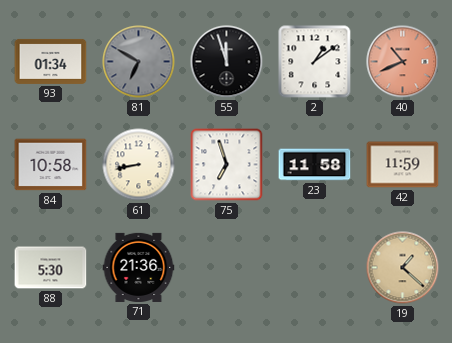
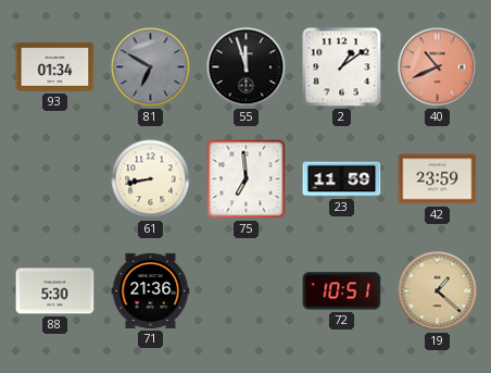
84: 10:58 -> none (51, 165)
75: 6:57 -> 6:59 (247, 179)
23: 11:58 -> 11:59 (342, 179)
42: 11:59 -> 23:59 (438, 179)
72: none -> 10:51 (342, 291)
